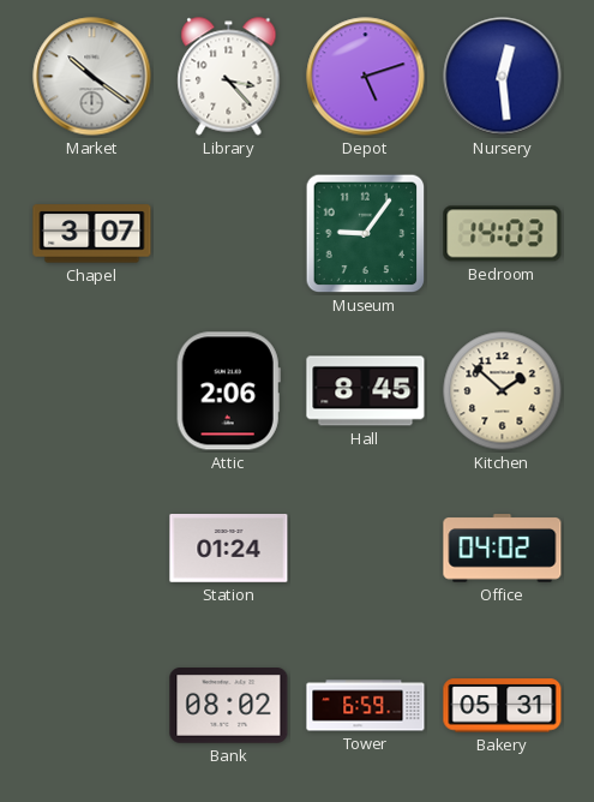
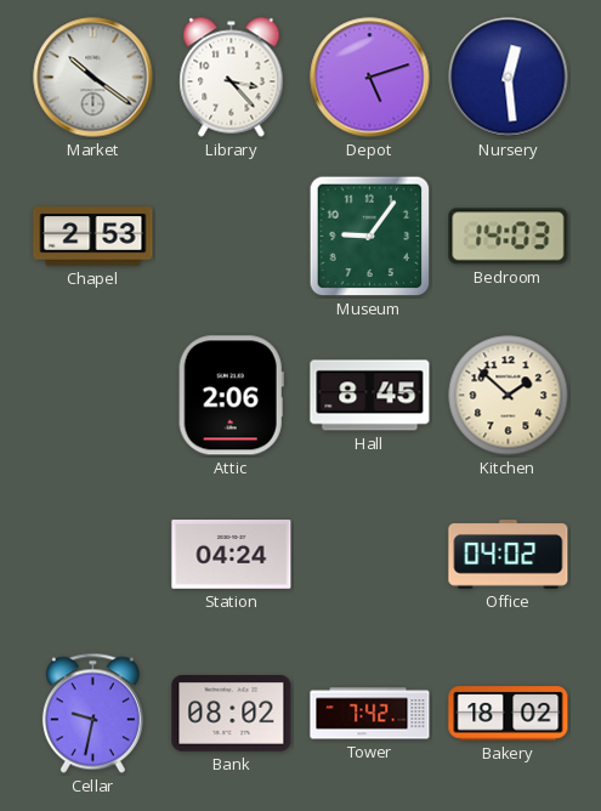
Chapel: 3:07 -> 2:53 (93, 237)
Station: 01:24 -> 04:24 (232, 555)
Cellar: none -> 9:32 (92, 714)
Tower: 6:59 -> 7:42 (370, 714)
Bakery: 05:31 -> 18:02 (509, 714)
